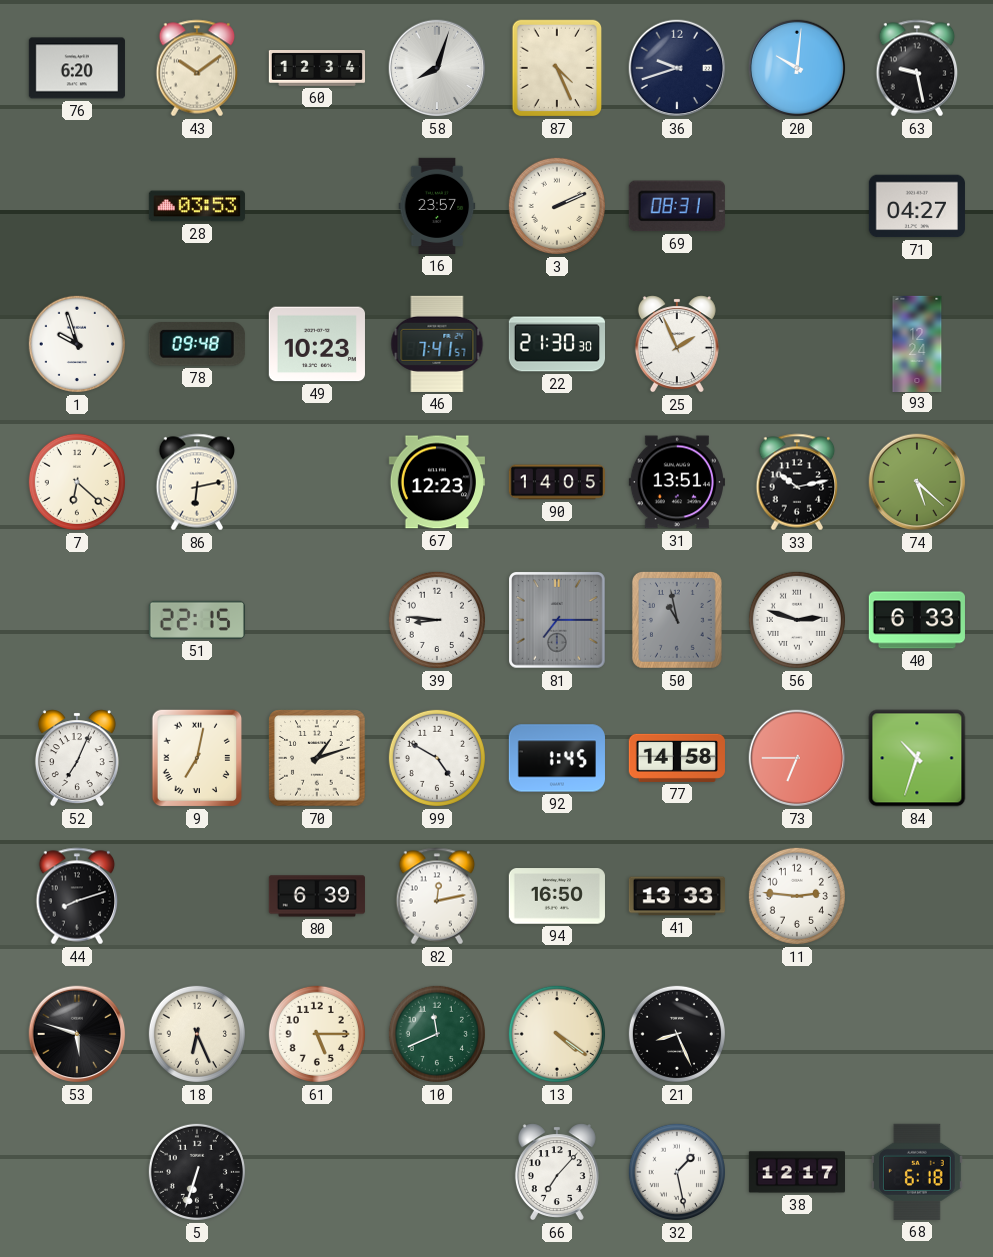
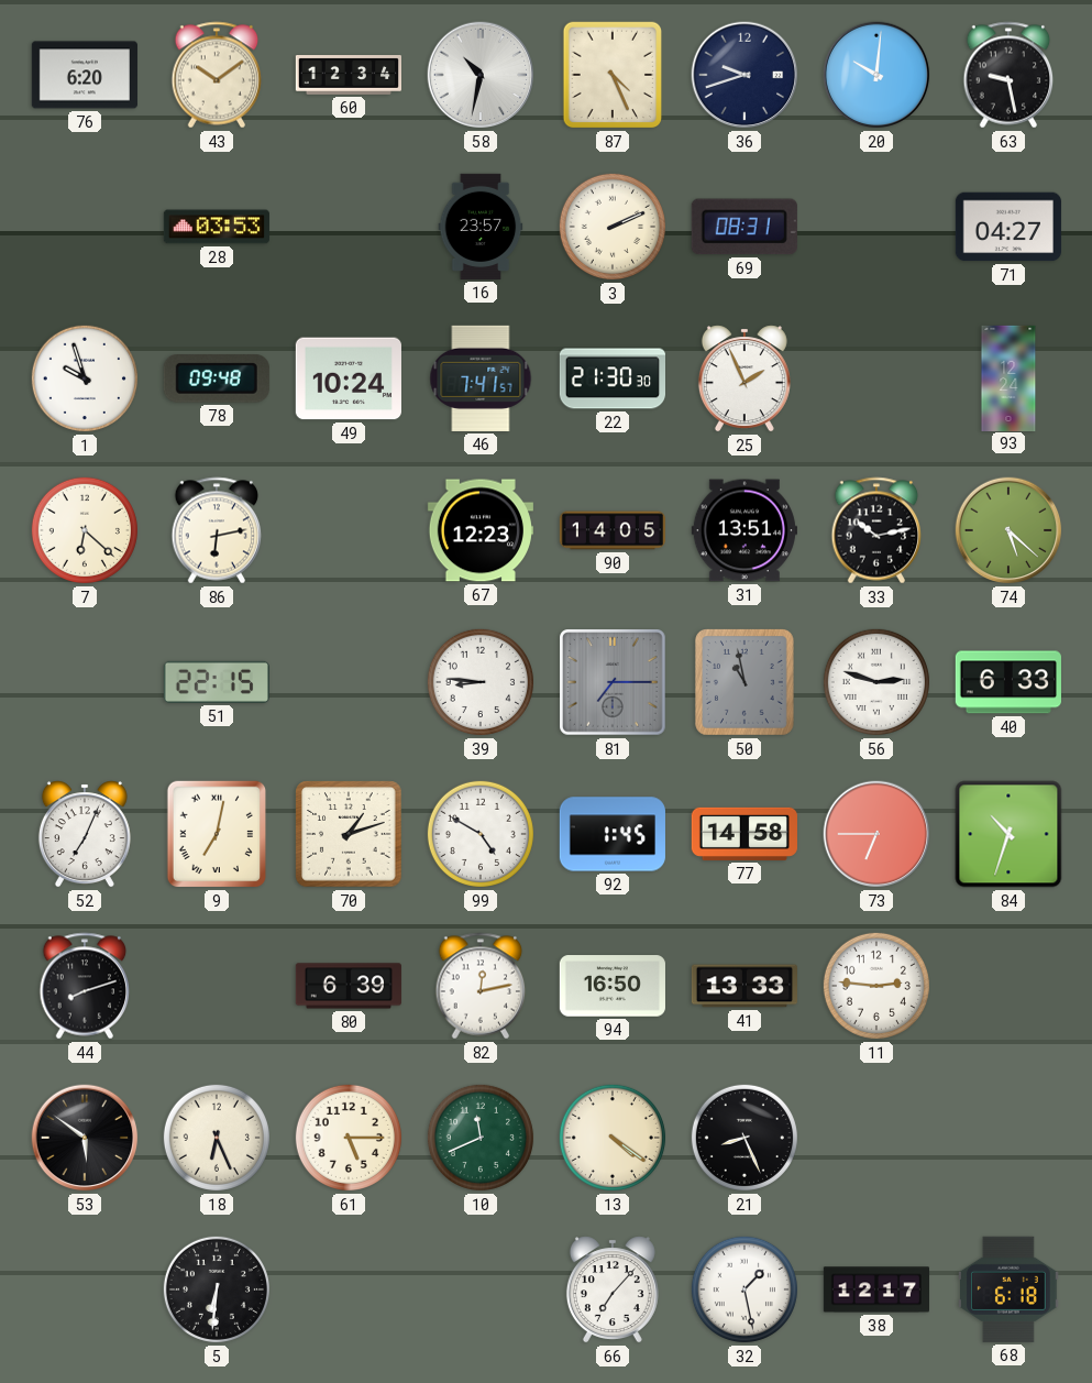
58: 8:03 -> 10:32 (481, 75)
49: 10:23 -> 10:24 (349, 378)
53: 5:48 -> 5:51 (85, 1138)
5: 6:33 -> 6:31 (217, 1289)
